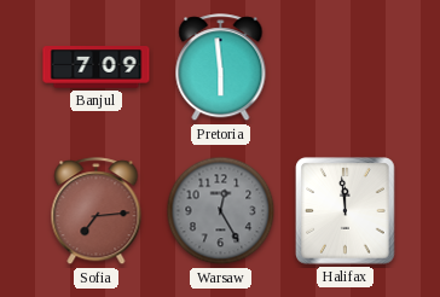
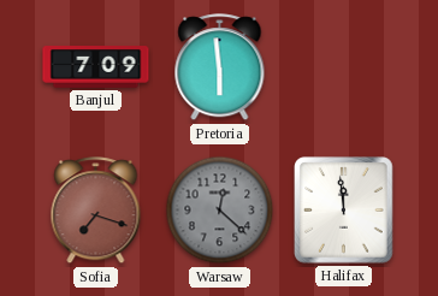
Sofia: 7:14 -> 7:18 (96, 211)
Warsaw: 12:25 -> 12:22 (220, 211)
